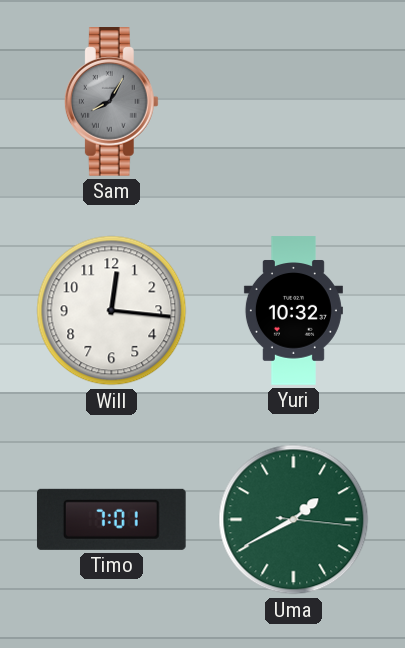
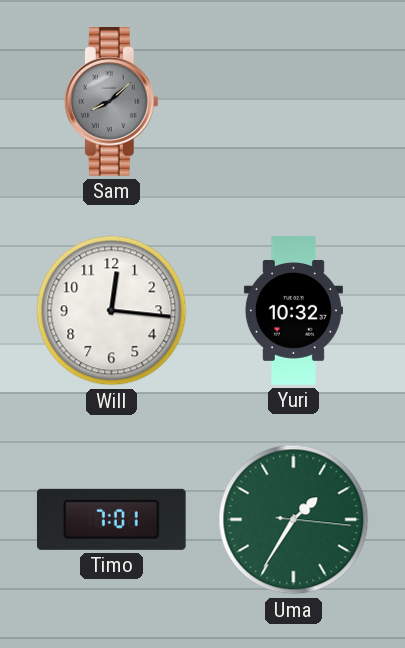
Sam: 8:05 -> 8:08 (111, 102)
Uma: 1:40 -> 1:35 (294, 520)
